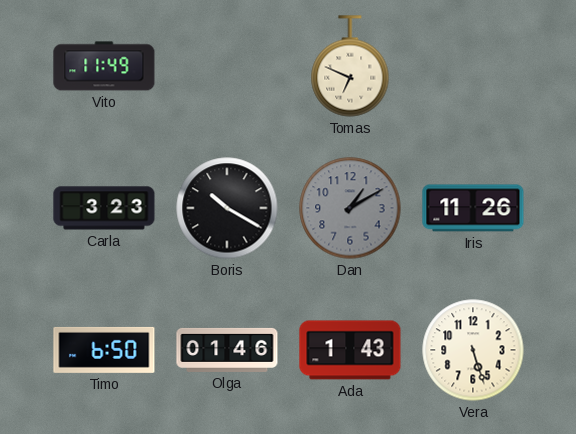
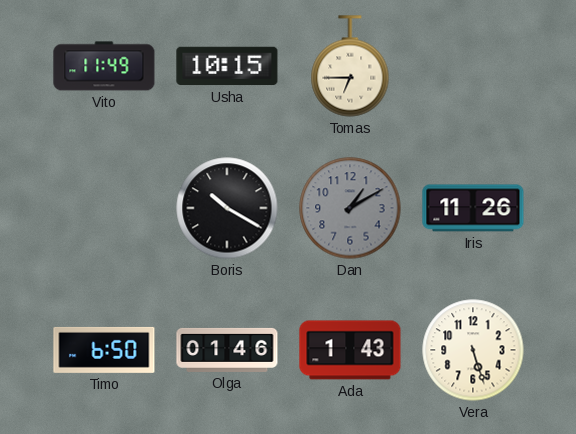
Usha: none -> 10:15 (227, 66)
Tomas: 6:49 -> 6:45 (350, 66)
Carla: 3:23 -> none (104, 208)
